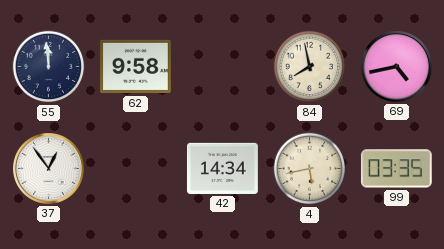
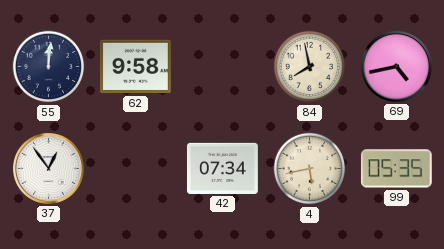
55: 11:59 -> 12:01 (49, 67)
42: 14:34 -> 07:34 (222, 168)
99: 03:35 -> 05:35 (396, 169)
